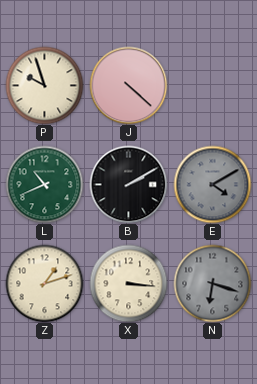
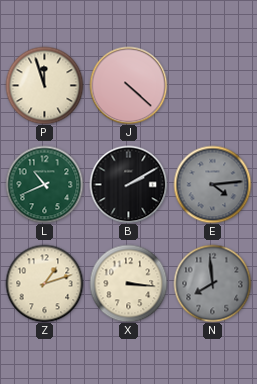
P: 9:57 -> 11:57 (44, 85)
E: 4:10 -> 4:14 (212, 184)
N: 6:18 -> 7:59 (212, 283)
